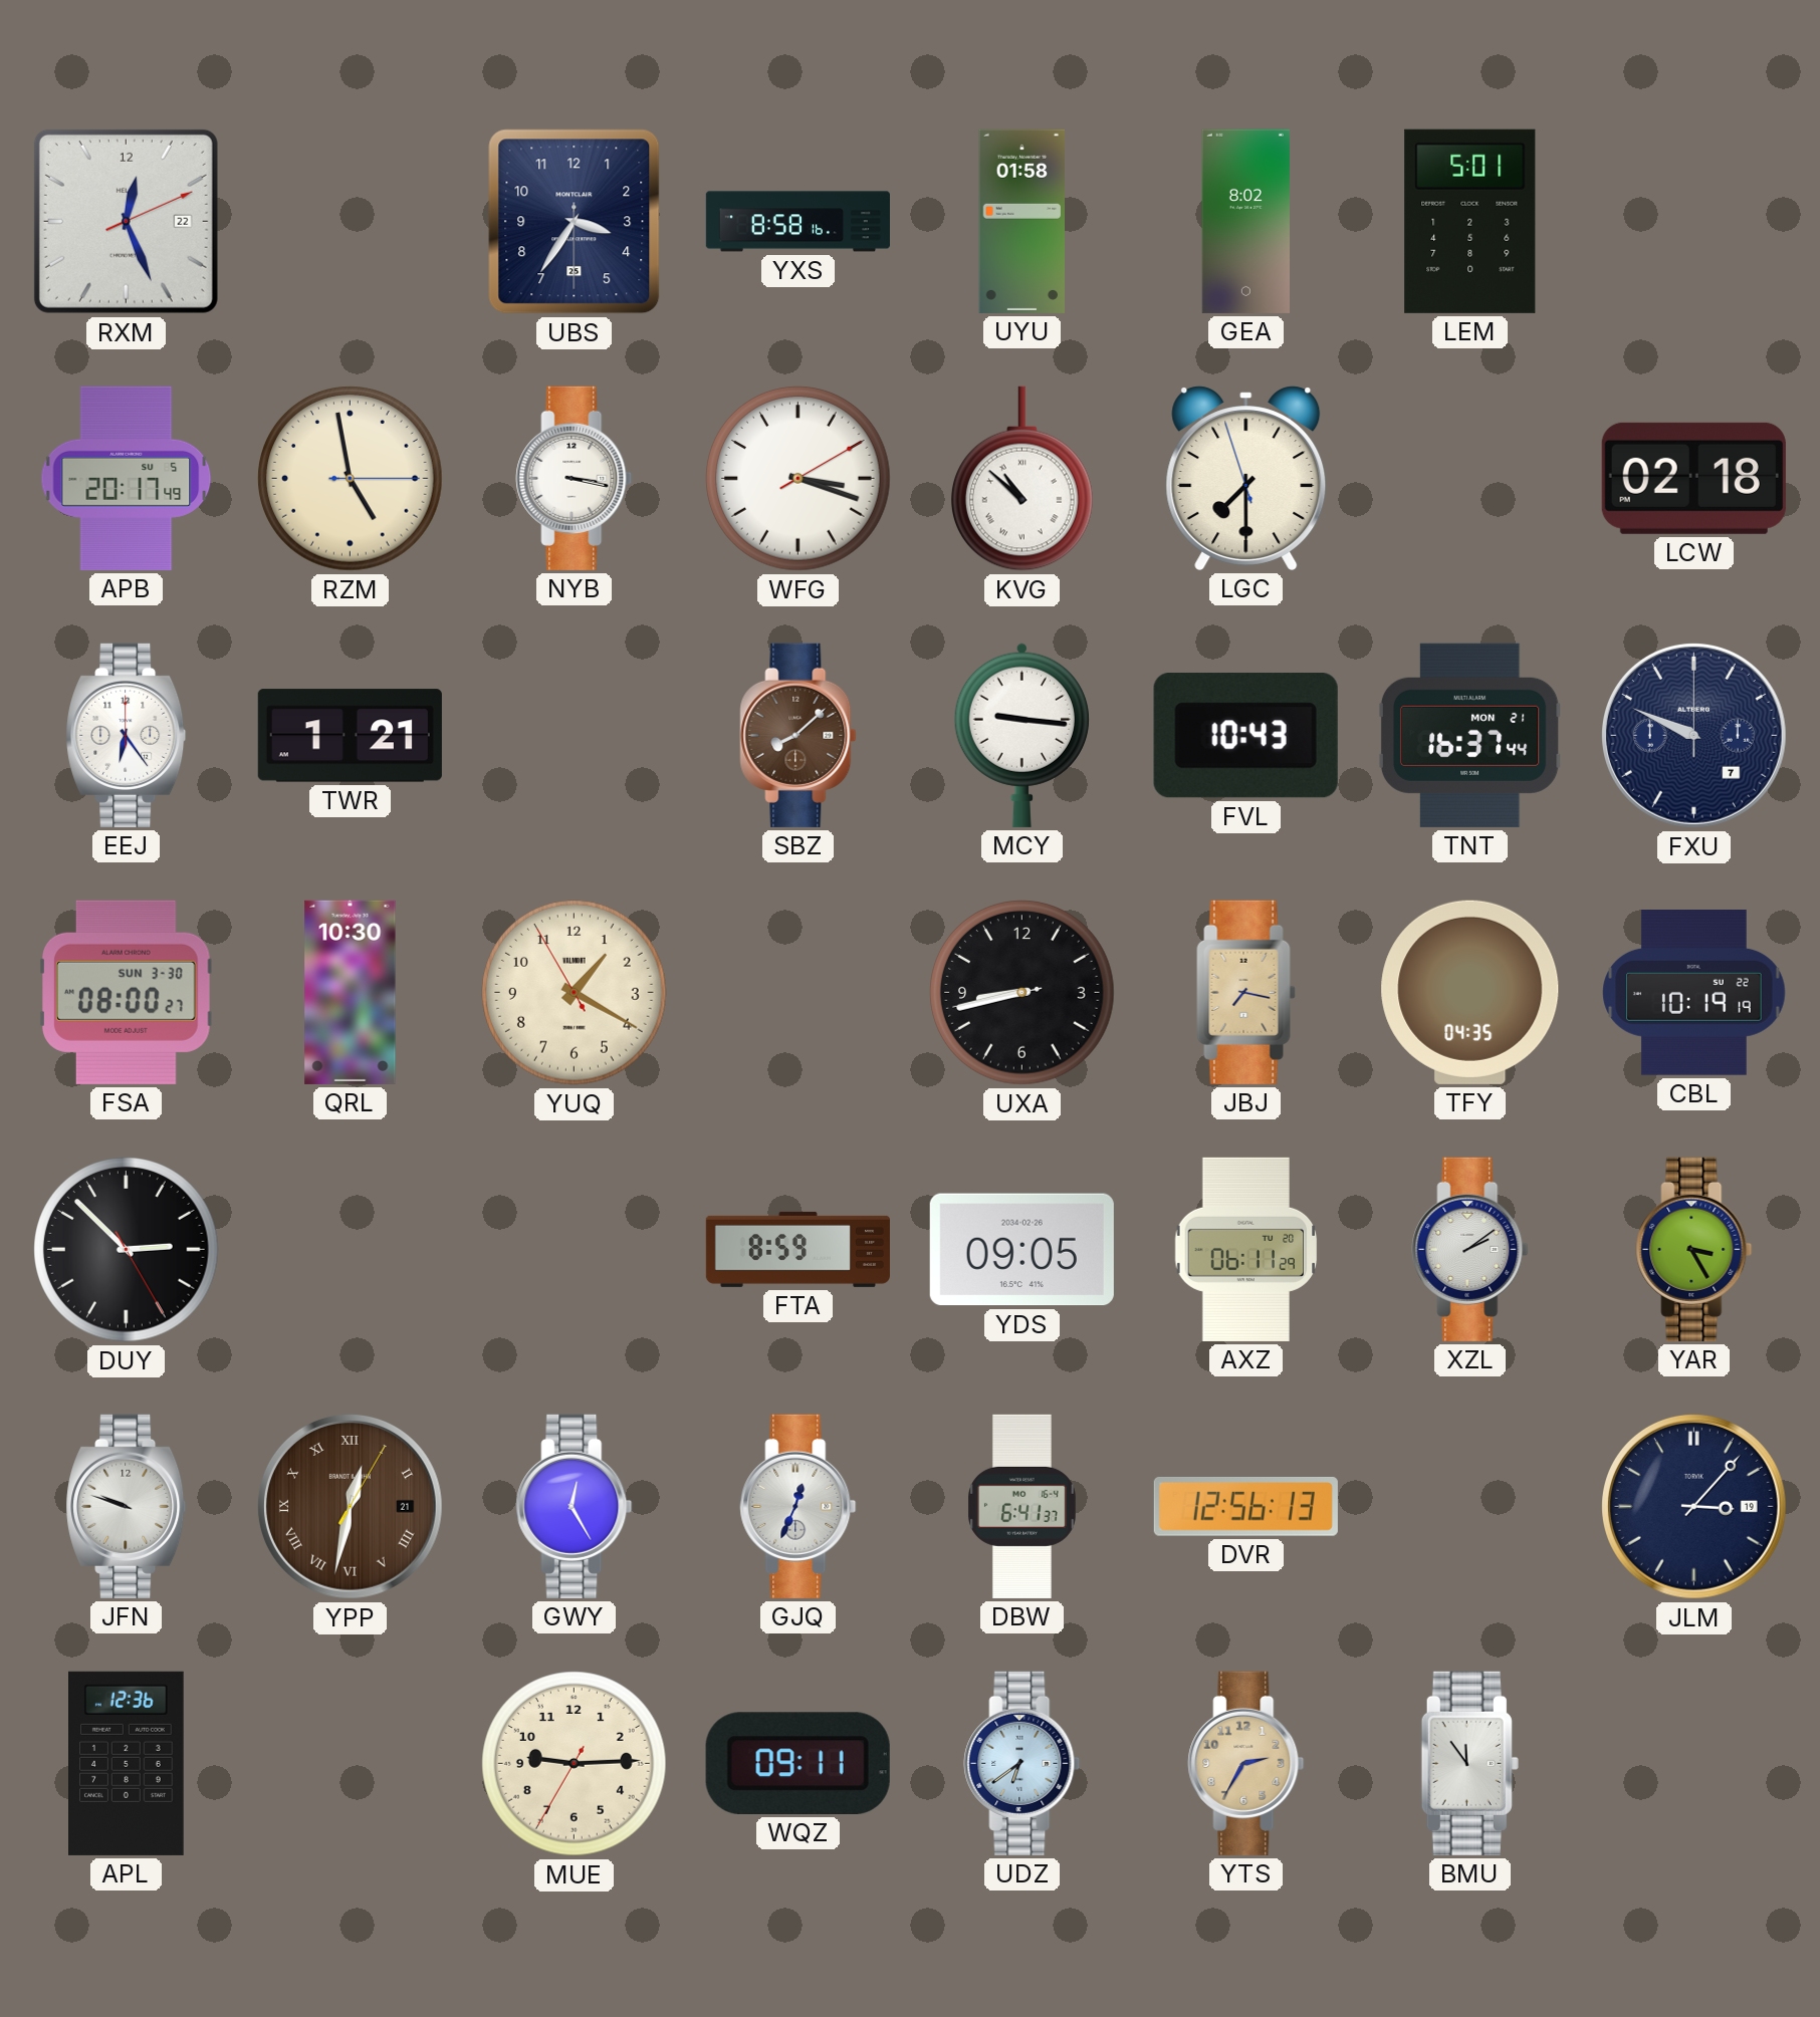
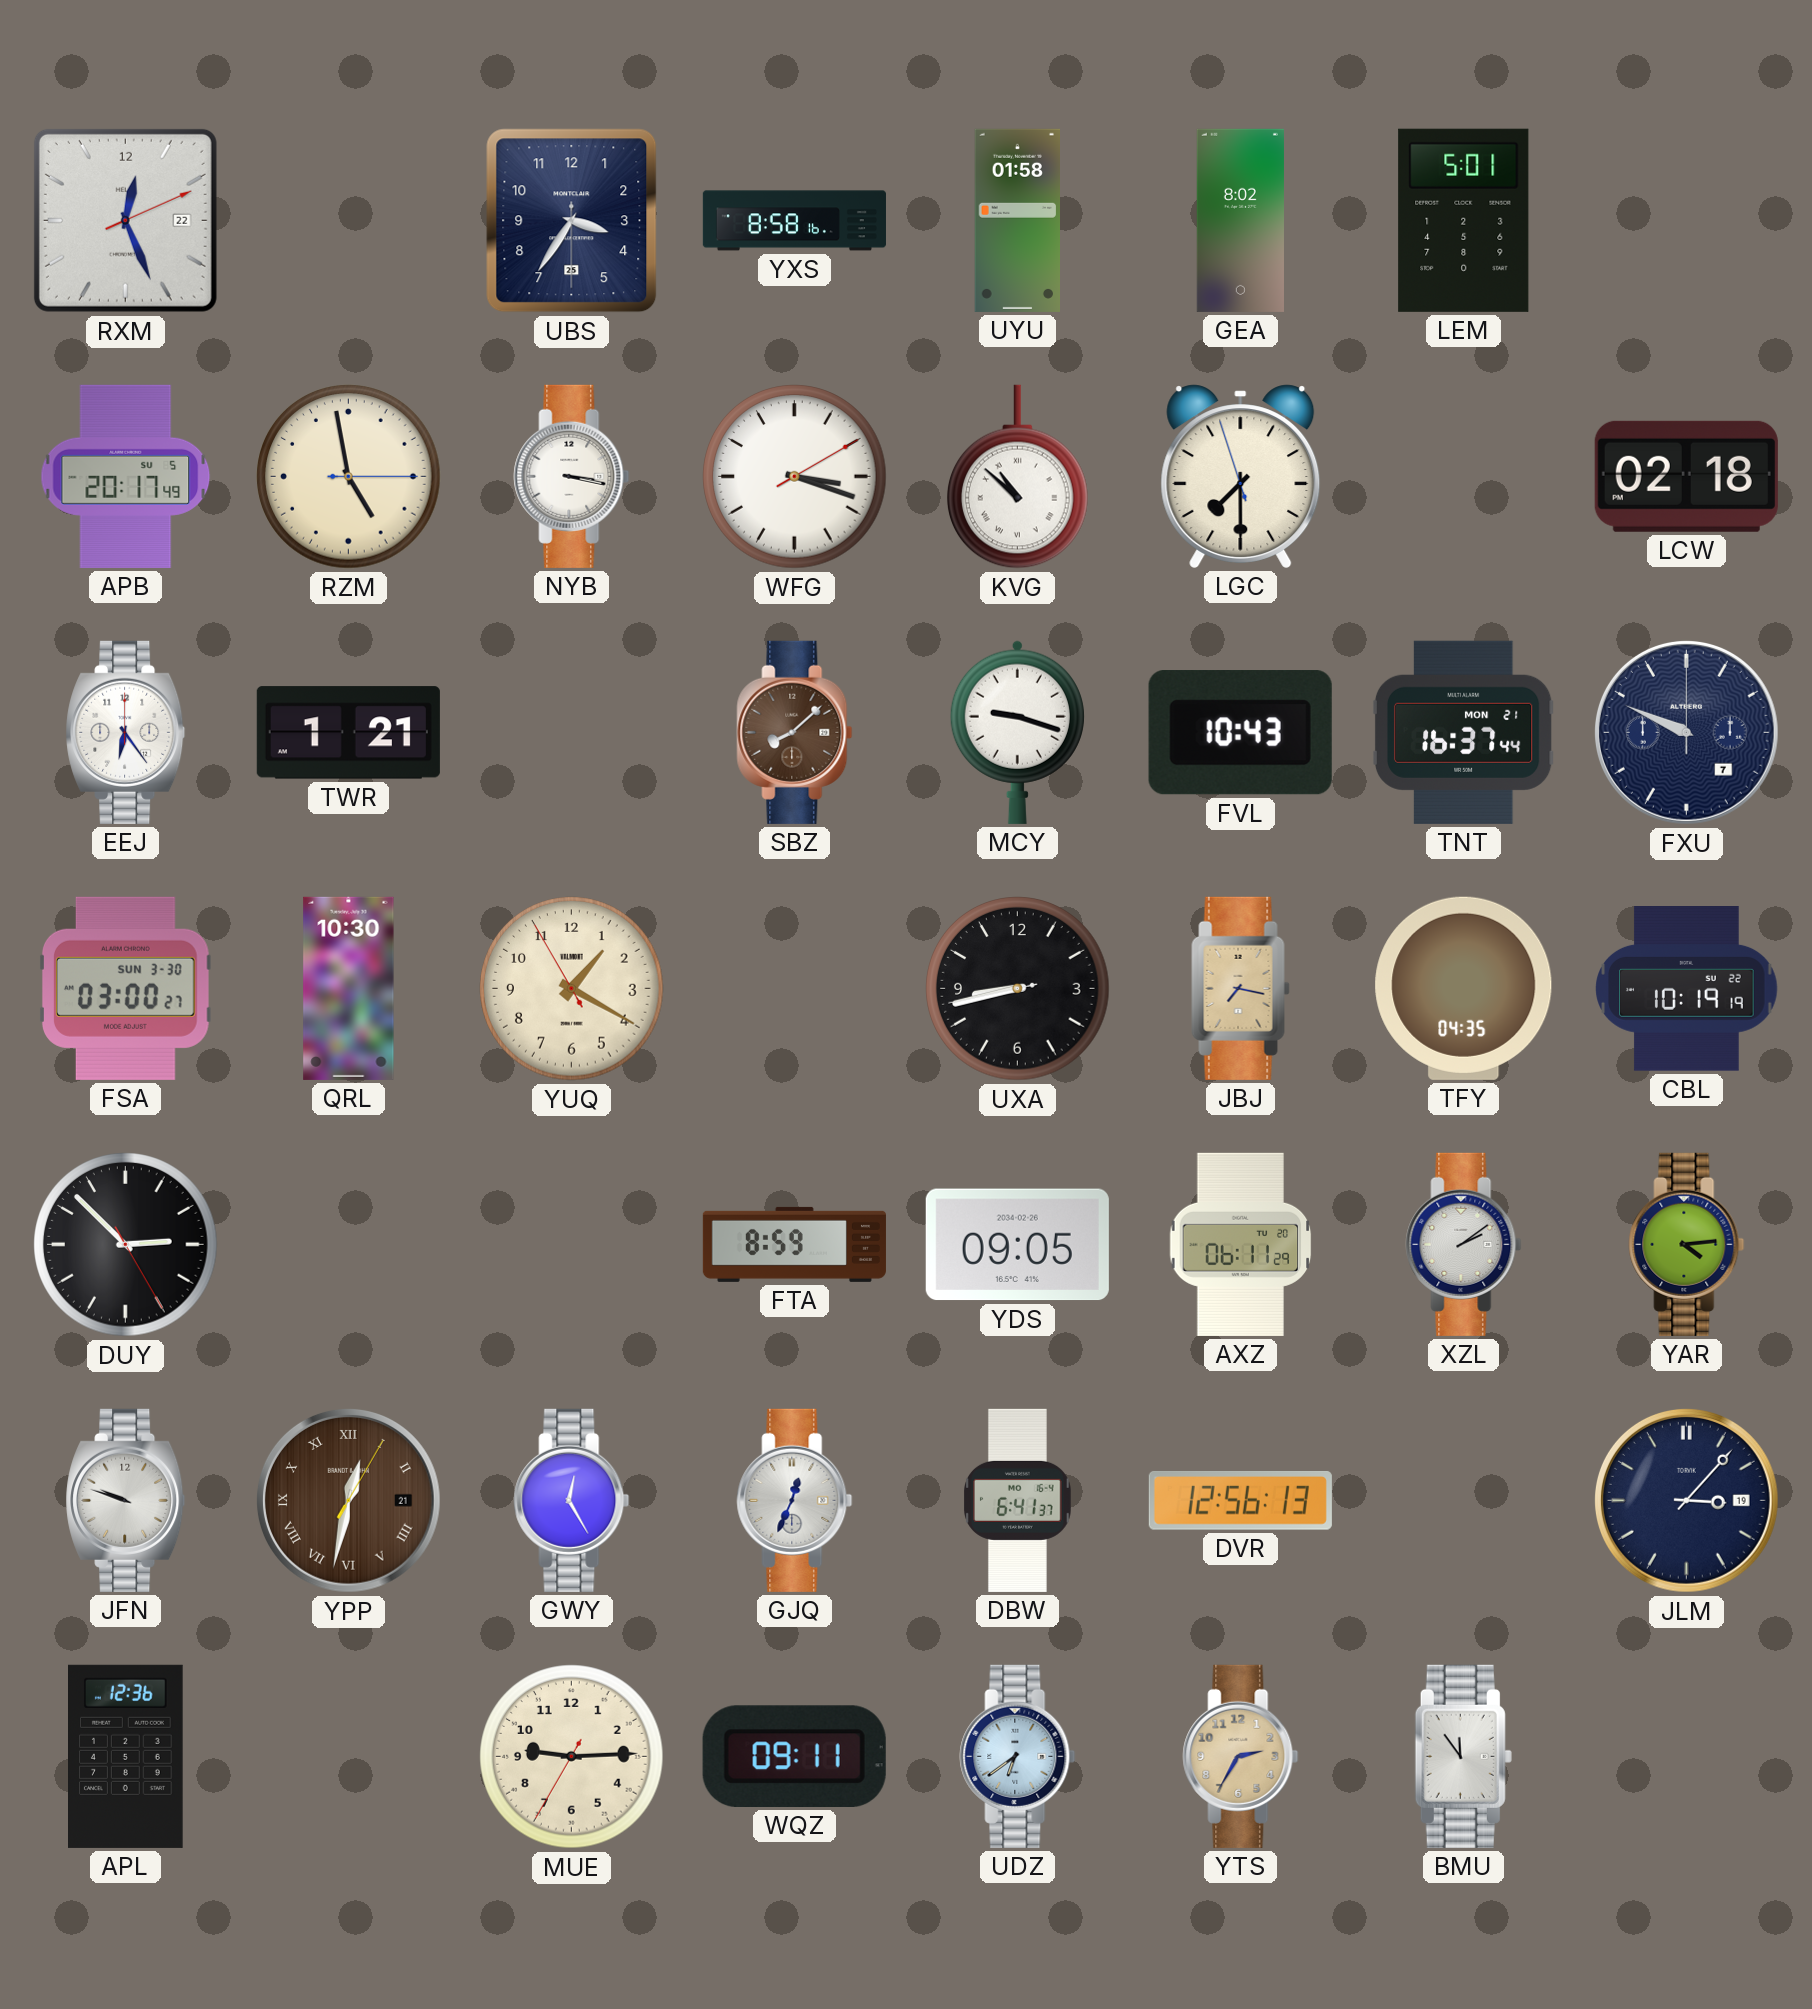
MCY: 9:16 -> 9:18 (1017, 732)
FSA: 08:00 -> 03:00 (125, 988)
YAR: 3:25 -> 4:14 (1687, 1244)
